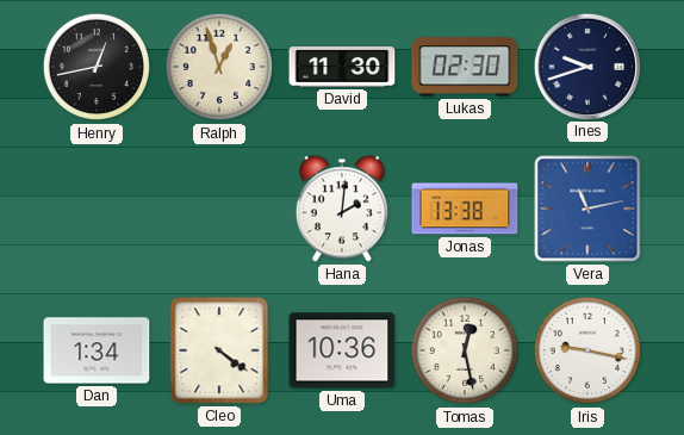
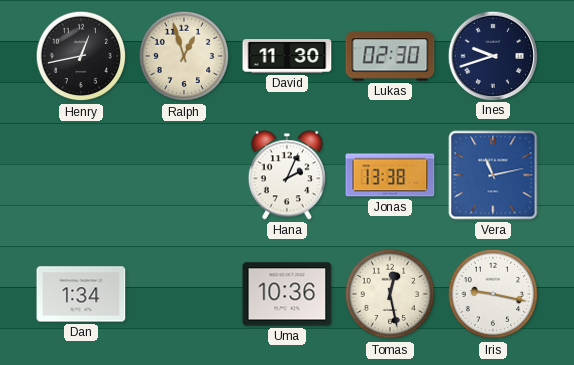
Hana: 2:01 -> 2:04 (287, 175)
Cleo: 4:21 -> none (219, 350)
